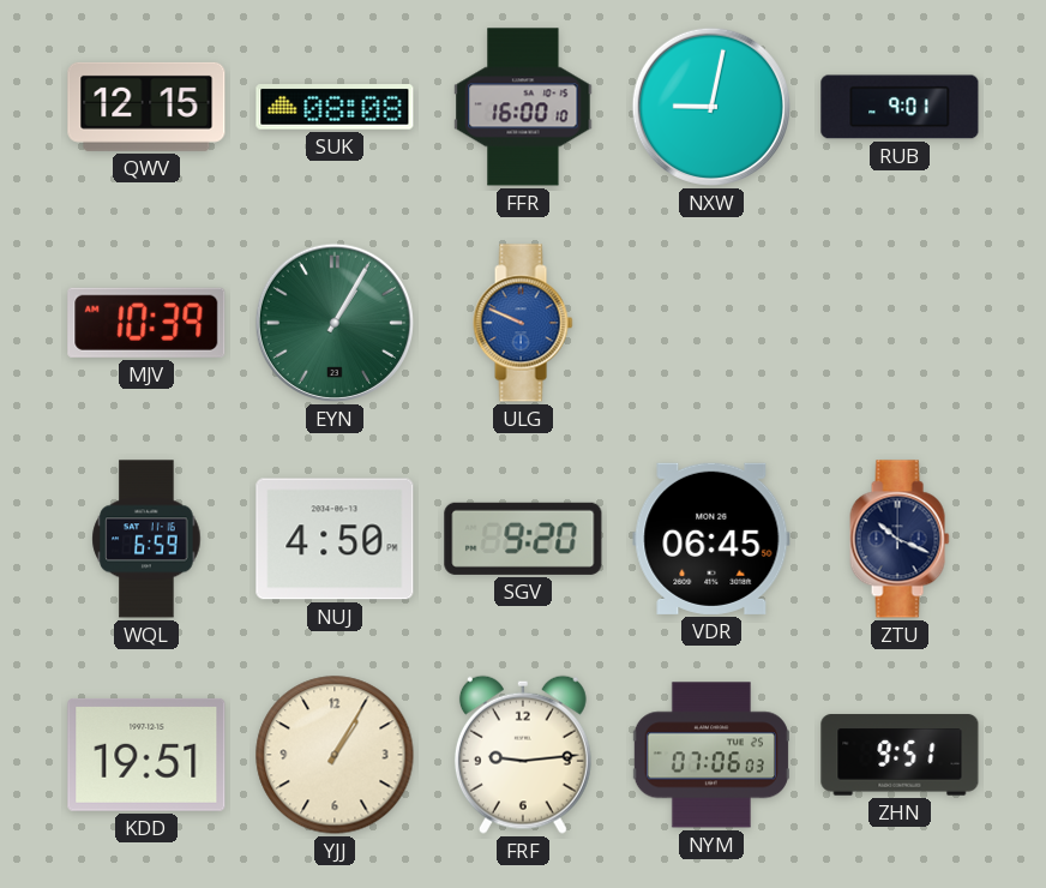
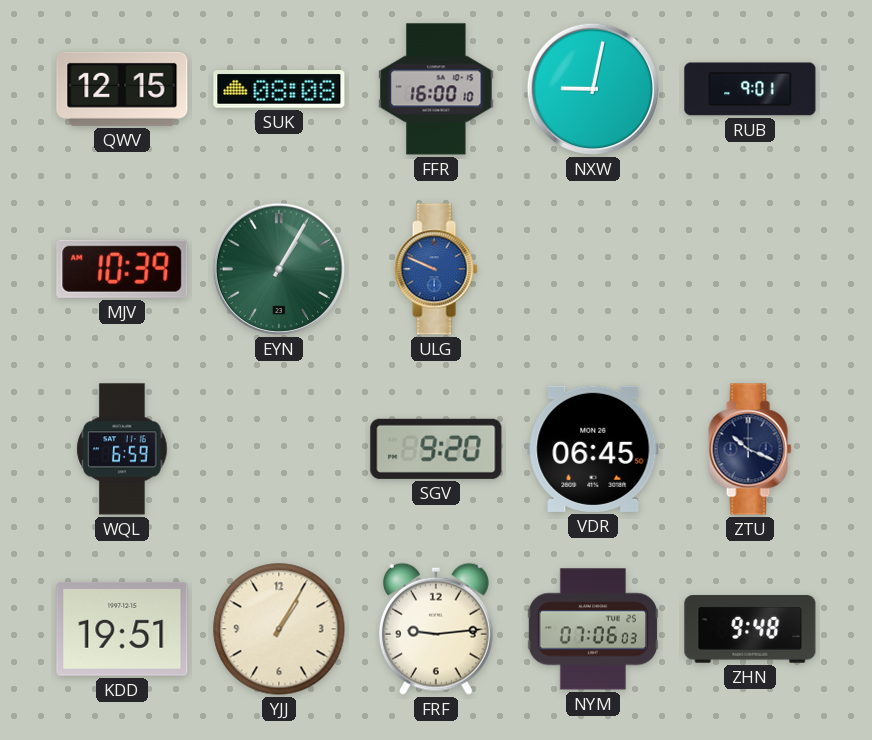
NUJ: 4:50 -> none (335, 539)
ZHN: 9:51 -> 9:48 (750, 629)
